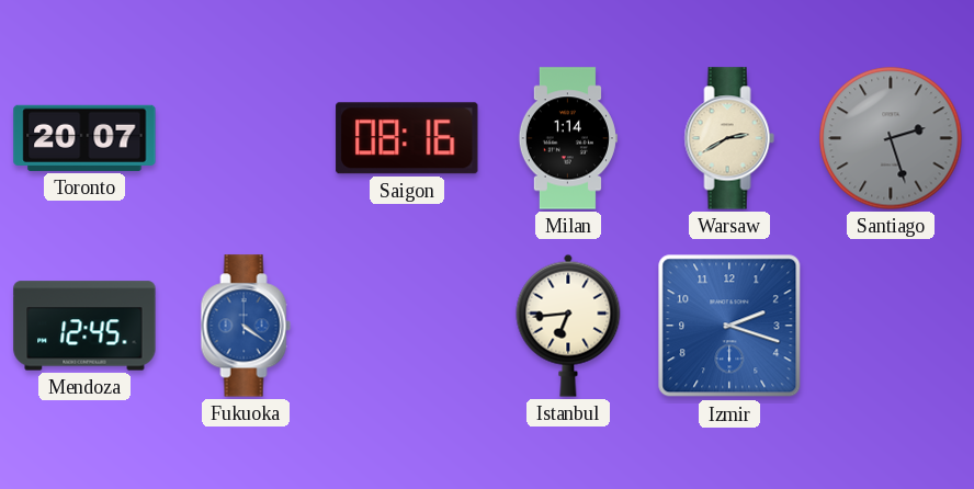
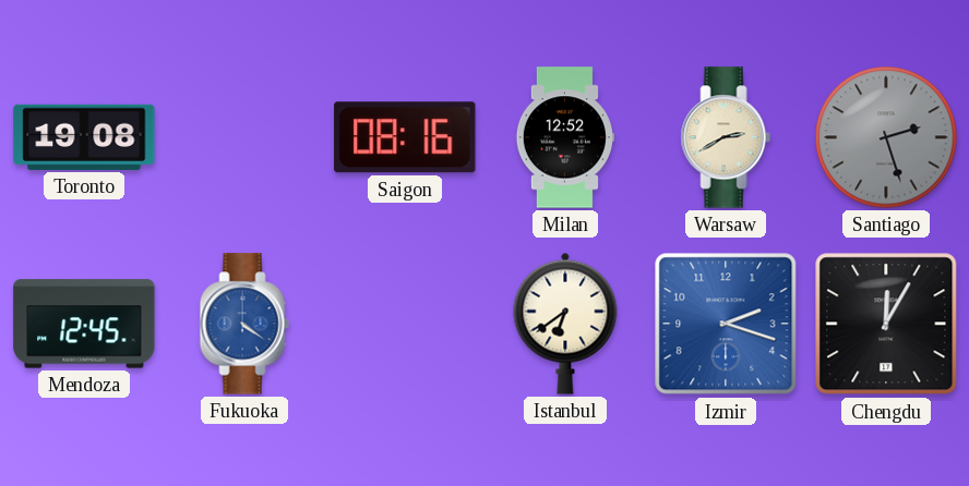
Toronto: 20:07 -> 19:08 (84, 137)
Milan: 1:14 -> 12:52 (565, 137)
Istanbul: 6:44 -> 6:39 (565, 324)
Chengdu: none -> 12:05 (886, 324)
